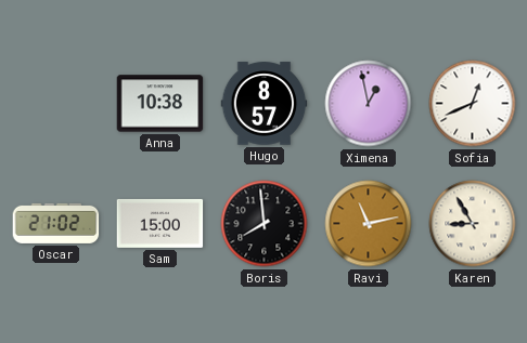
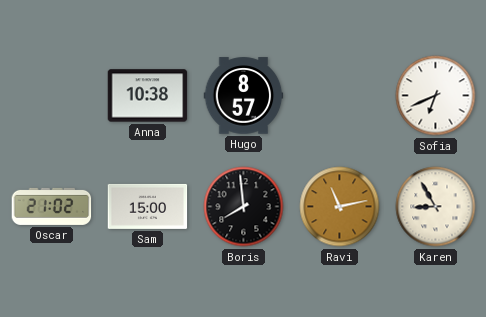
Ximena: 12:58 -> none (369, 104)
Sofia: 12:41 -> 6:41 (436, 96)
